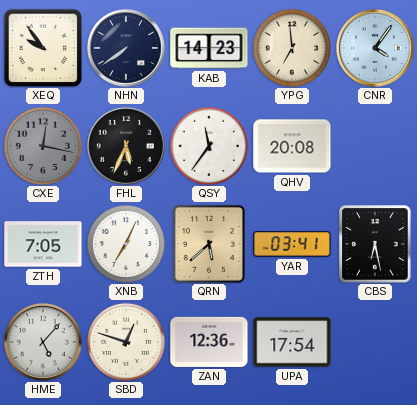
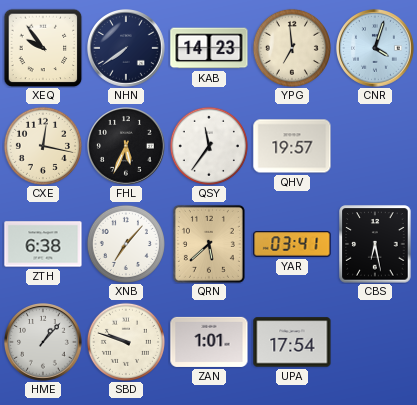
CNR: 4:06 -> 4:03 (376, 49)
CXE dial: grey -> cream (43, 146)
QHV: 20:08 -> 19:57 (292, 146)
ZTH: 7:05 -> 6:38 (43, 244)
XNB: 7:04 -> 7:07 (126, 244)
HME: 5:07 -> 1:07 (44, 343)
SBD: 12:48 -> 9:48 (126, 342)
ZAN: 12:36 -> 1:01 (209, 342)
